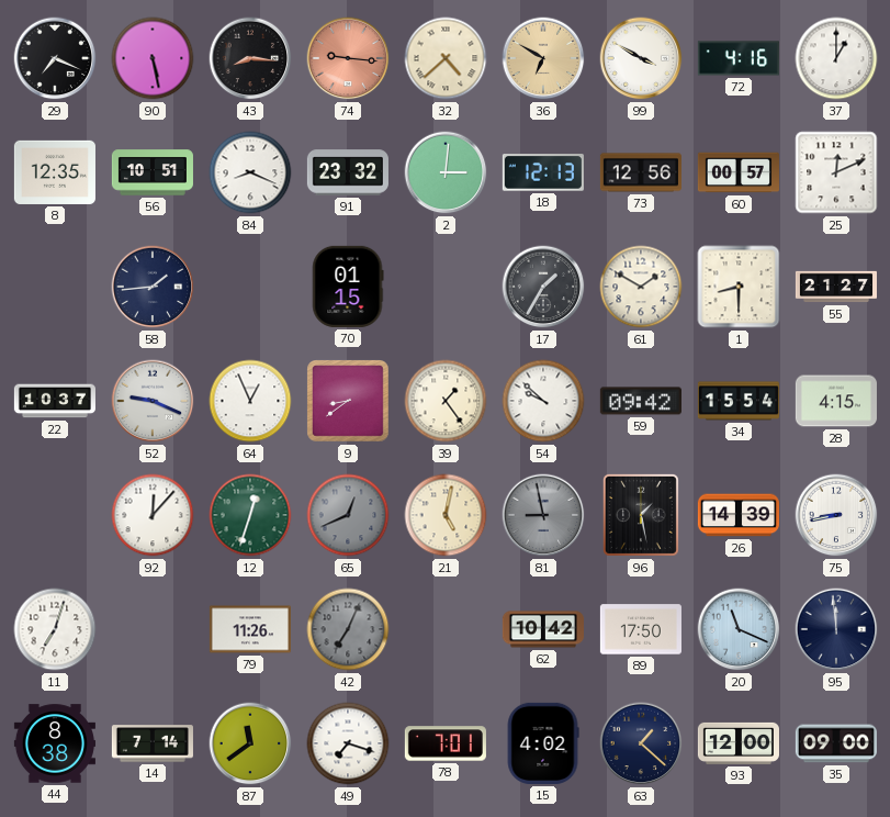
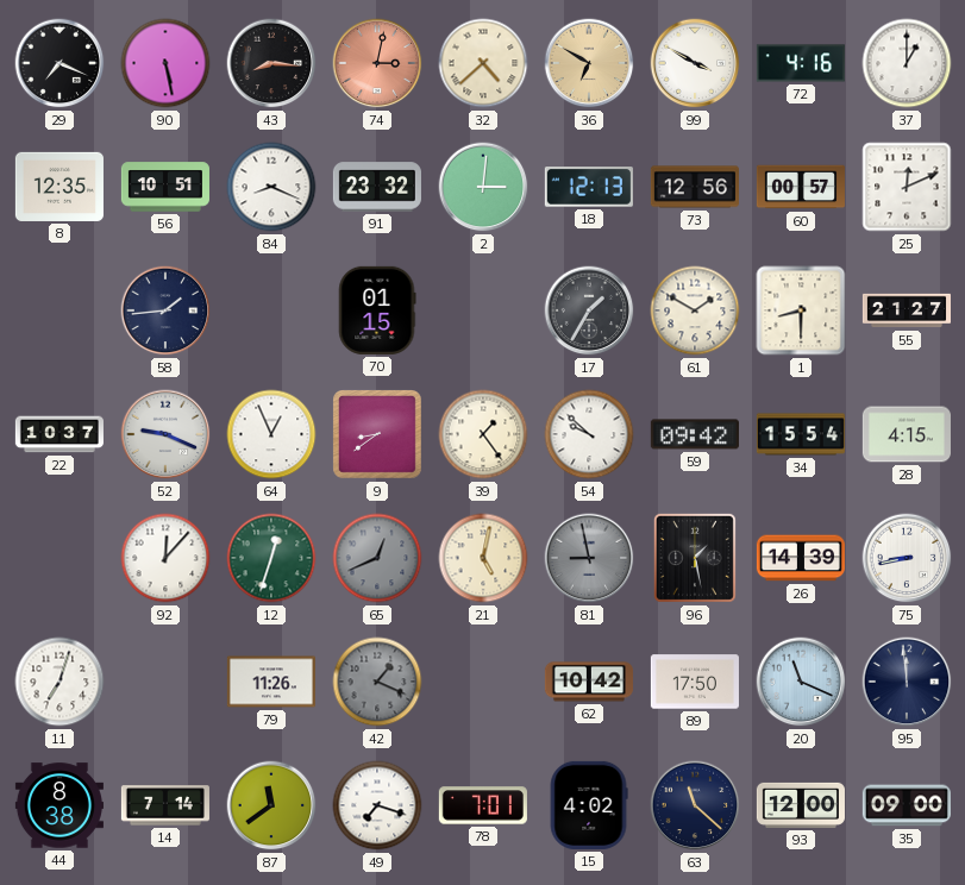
74: 9:16 -> 3:02 (377, 63)
42: 7:04 -> 1:19 (377, 682)
63: 1:22 -> 11:22 (695, 805)
